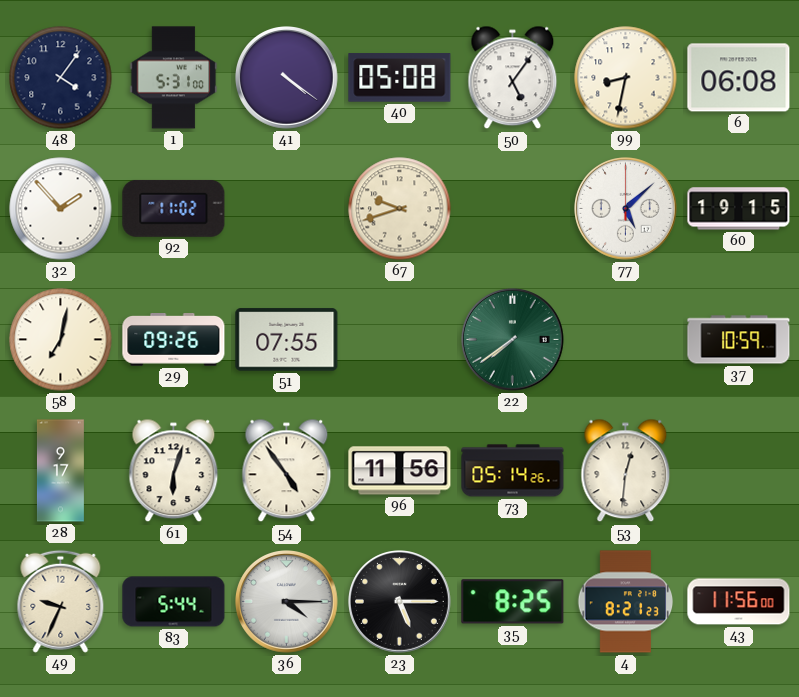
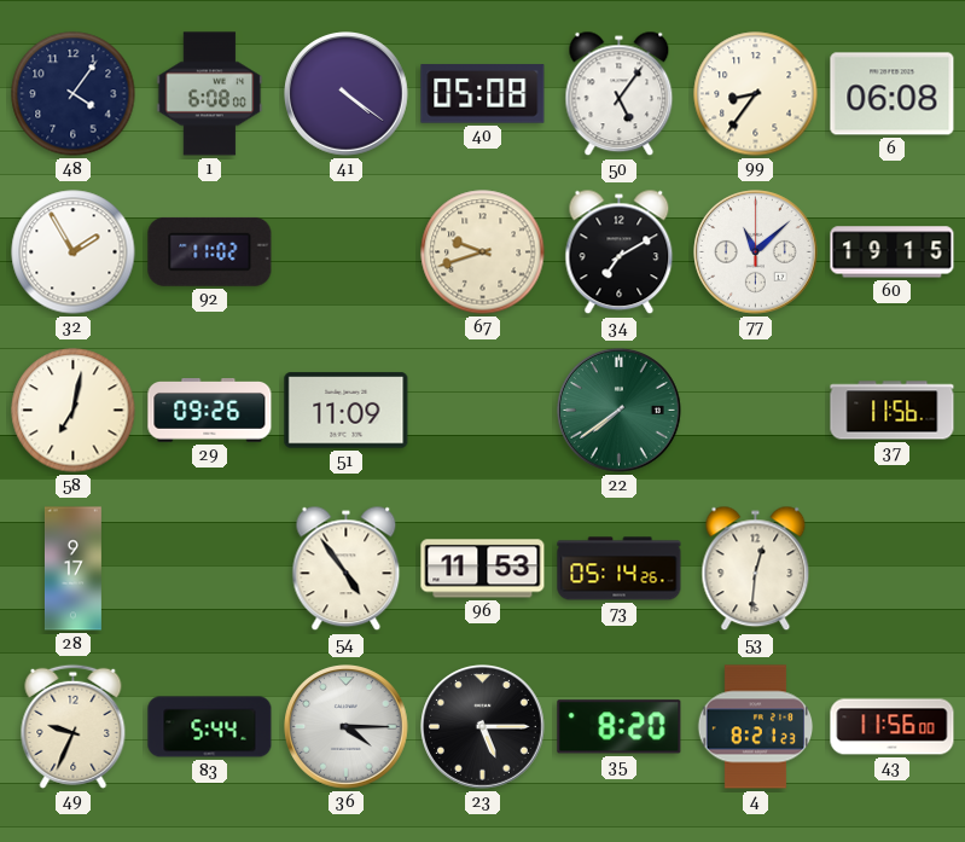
1: 5:31 -> 6:08 (210, 94)
99: 8:32 -> 8:36 (756, 94)
32: 1:53 -> 1:55 (74, 252)
34: none -> 7:10 (620, 252)
77: 5:08 -> 11:08 (756, 252)
51: 07:55 -> 11:09 (347, 411)
37: 10:59 -> 11:56 (893, 411)
61: 6:03 -> none (174, 471)
96: 11:56 -> 11:53 (483, 569)
35: 8:25 -> 8:20 (620, 727)
